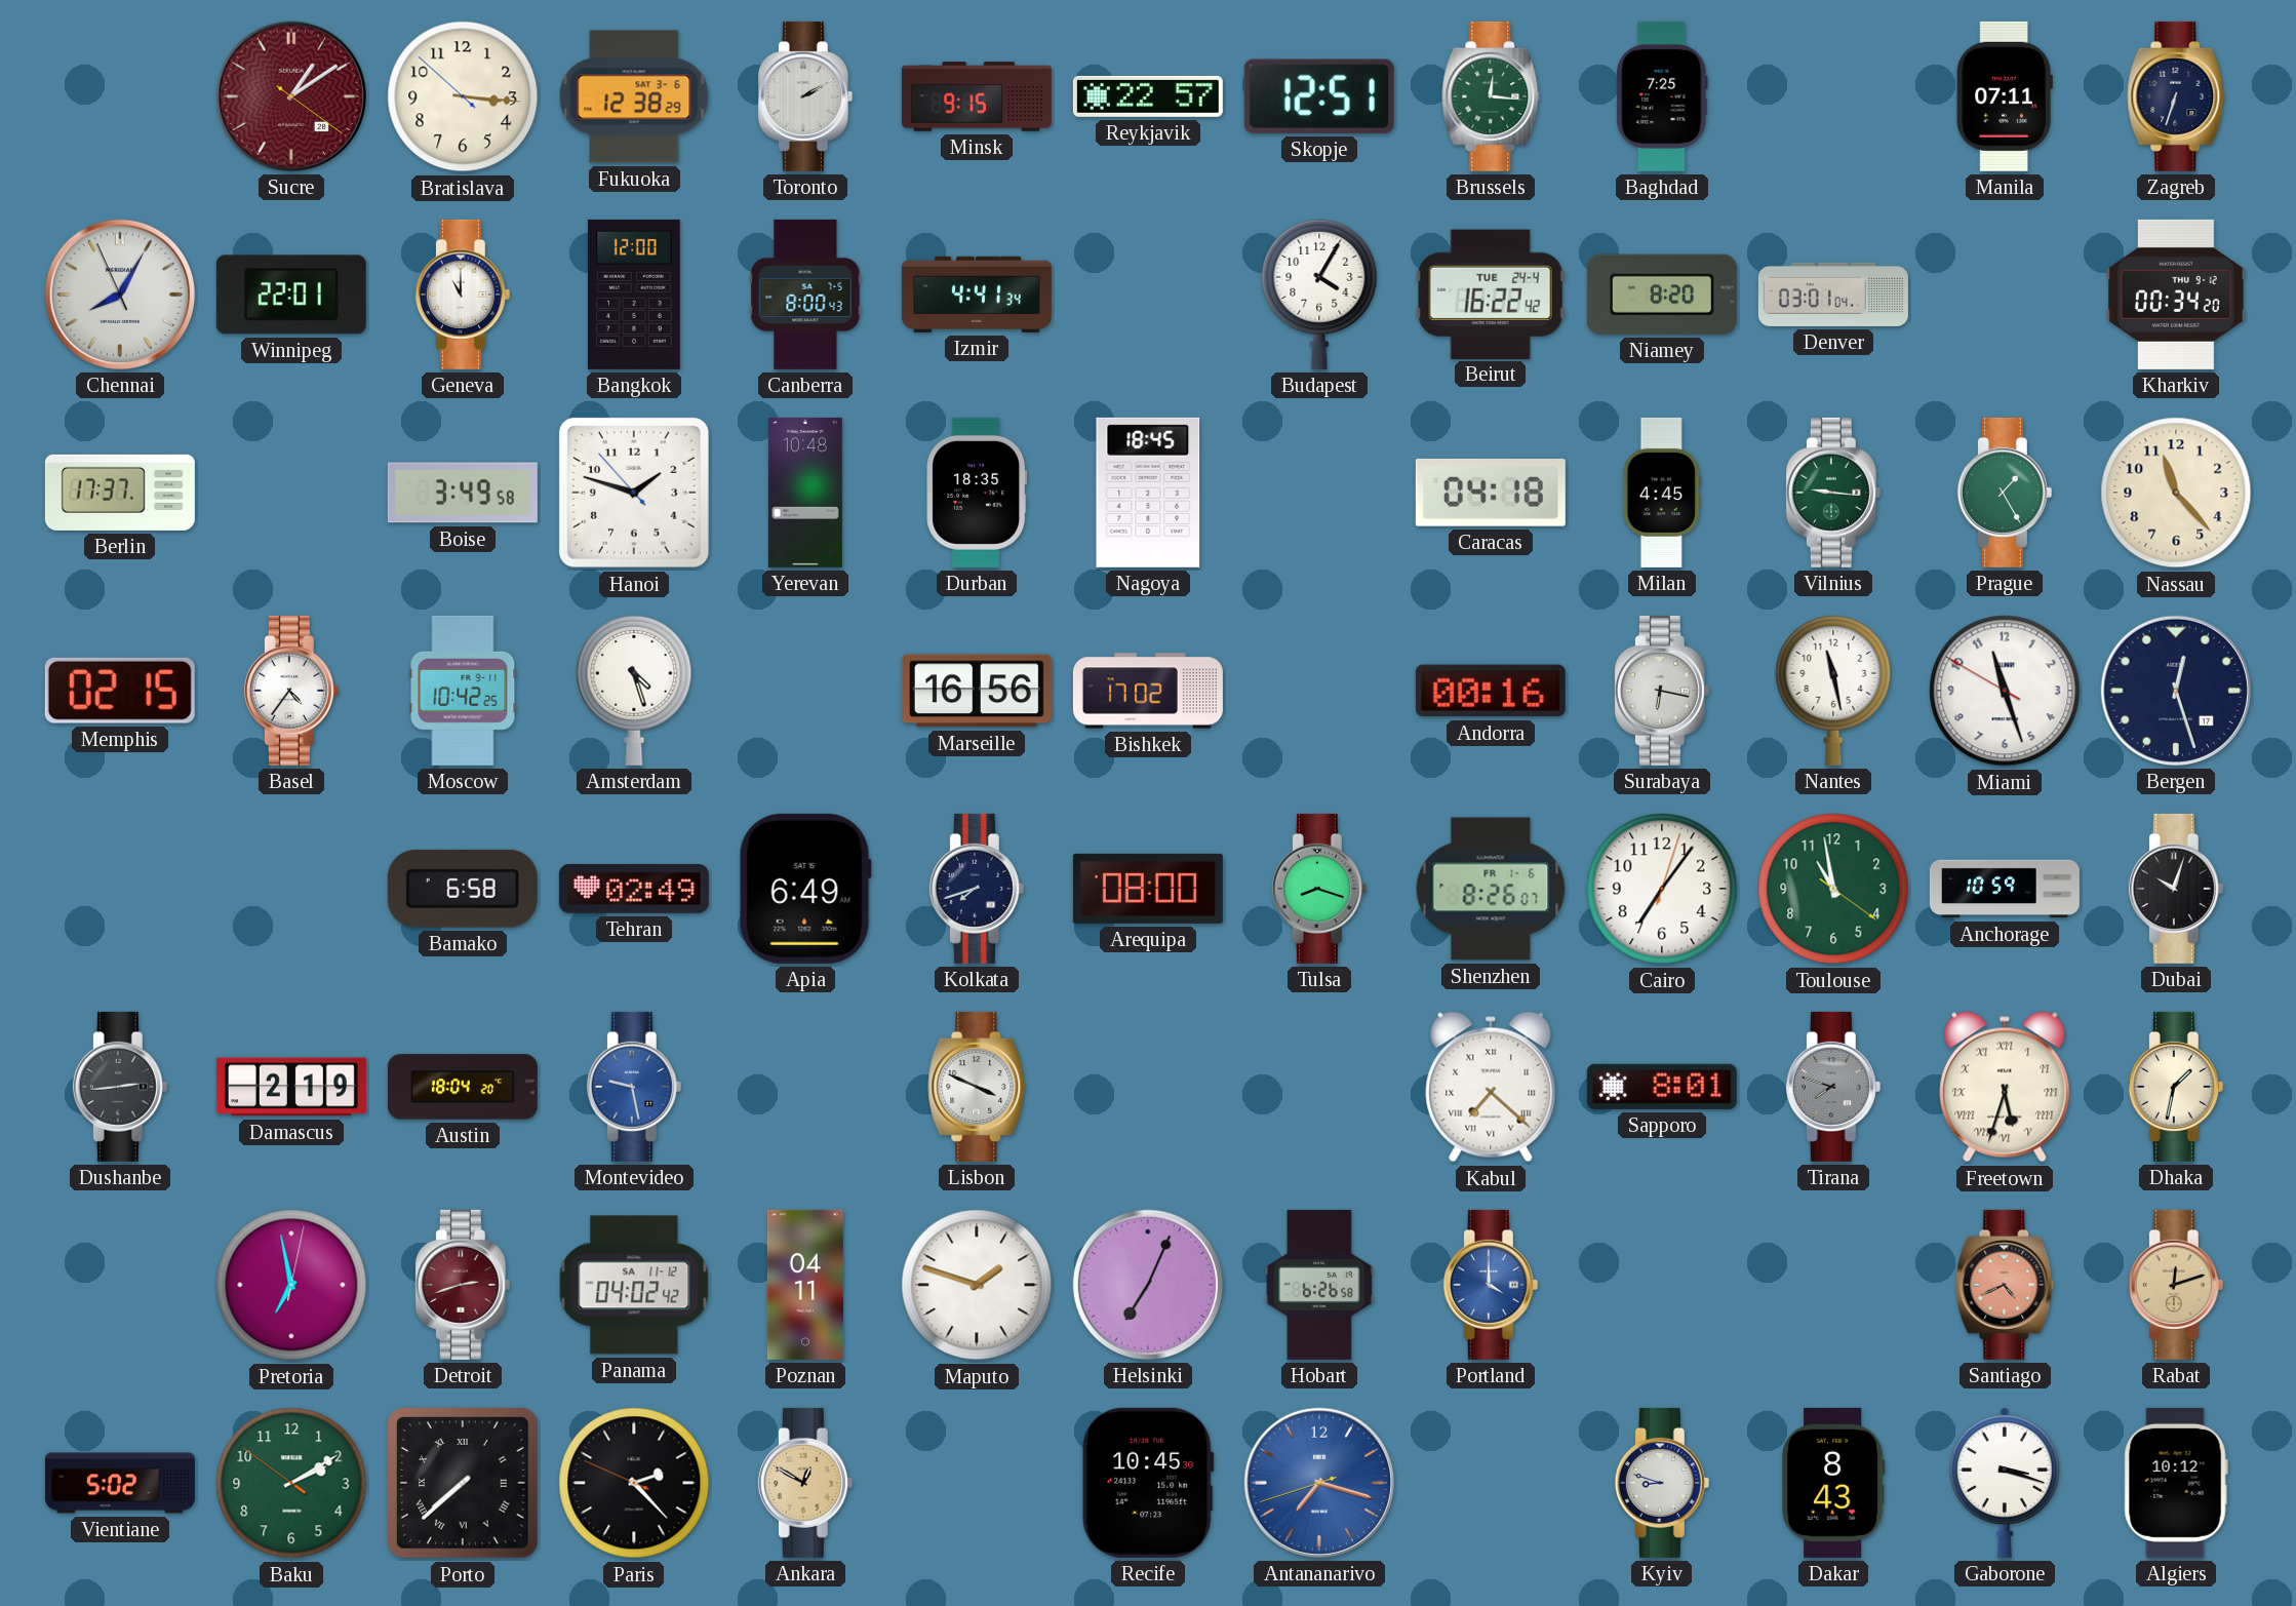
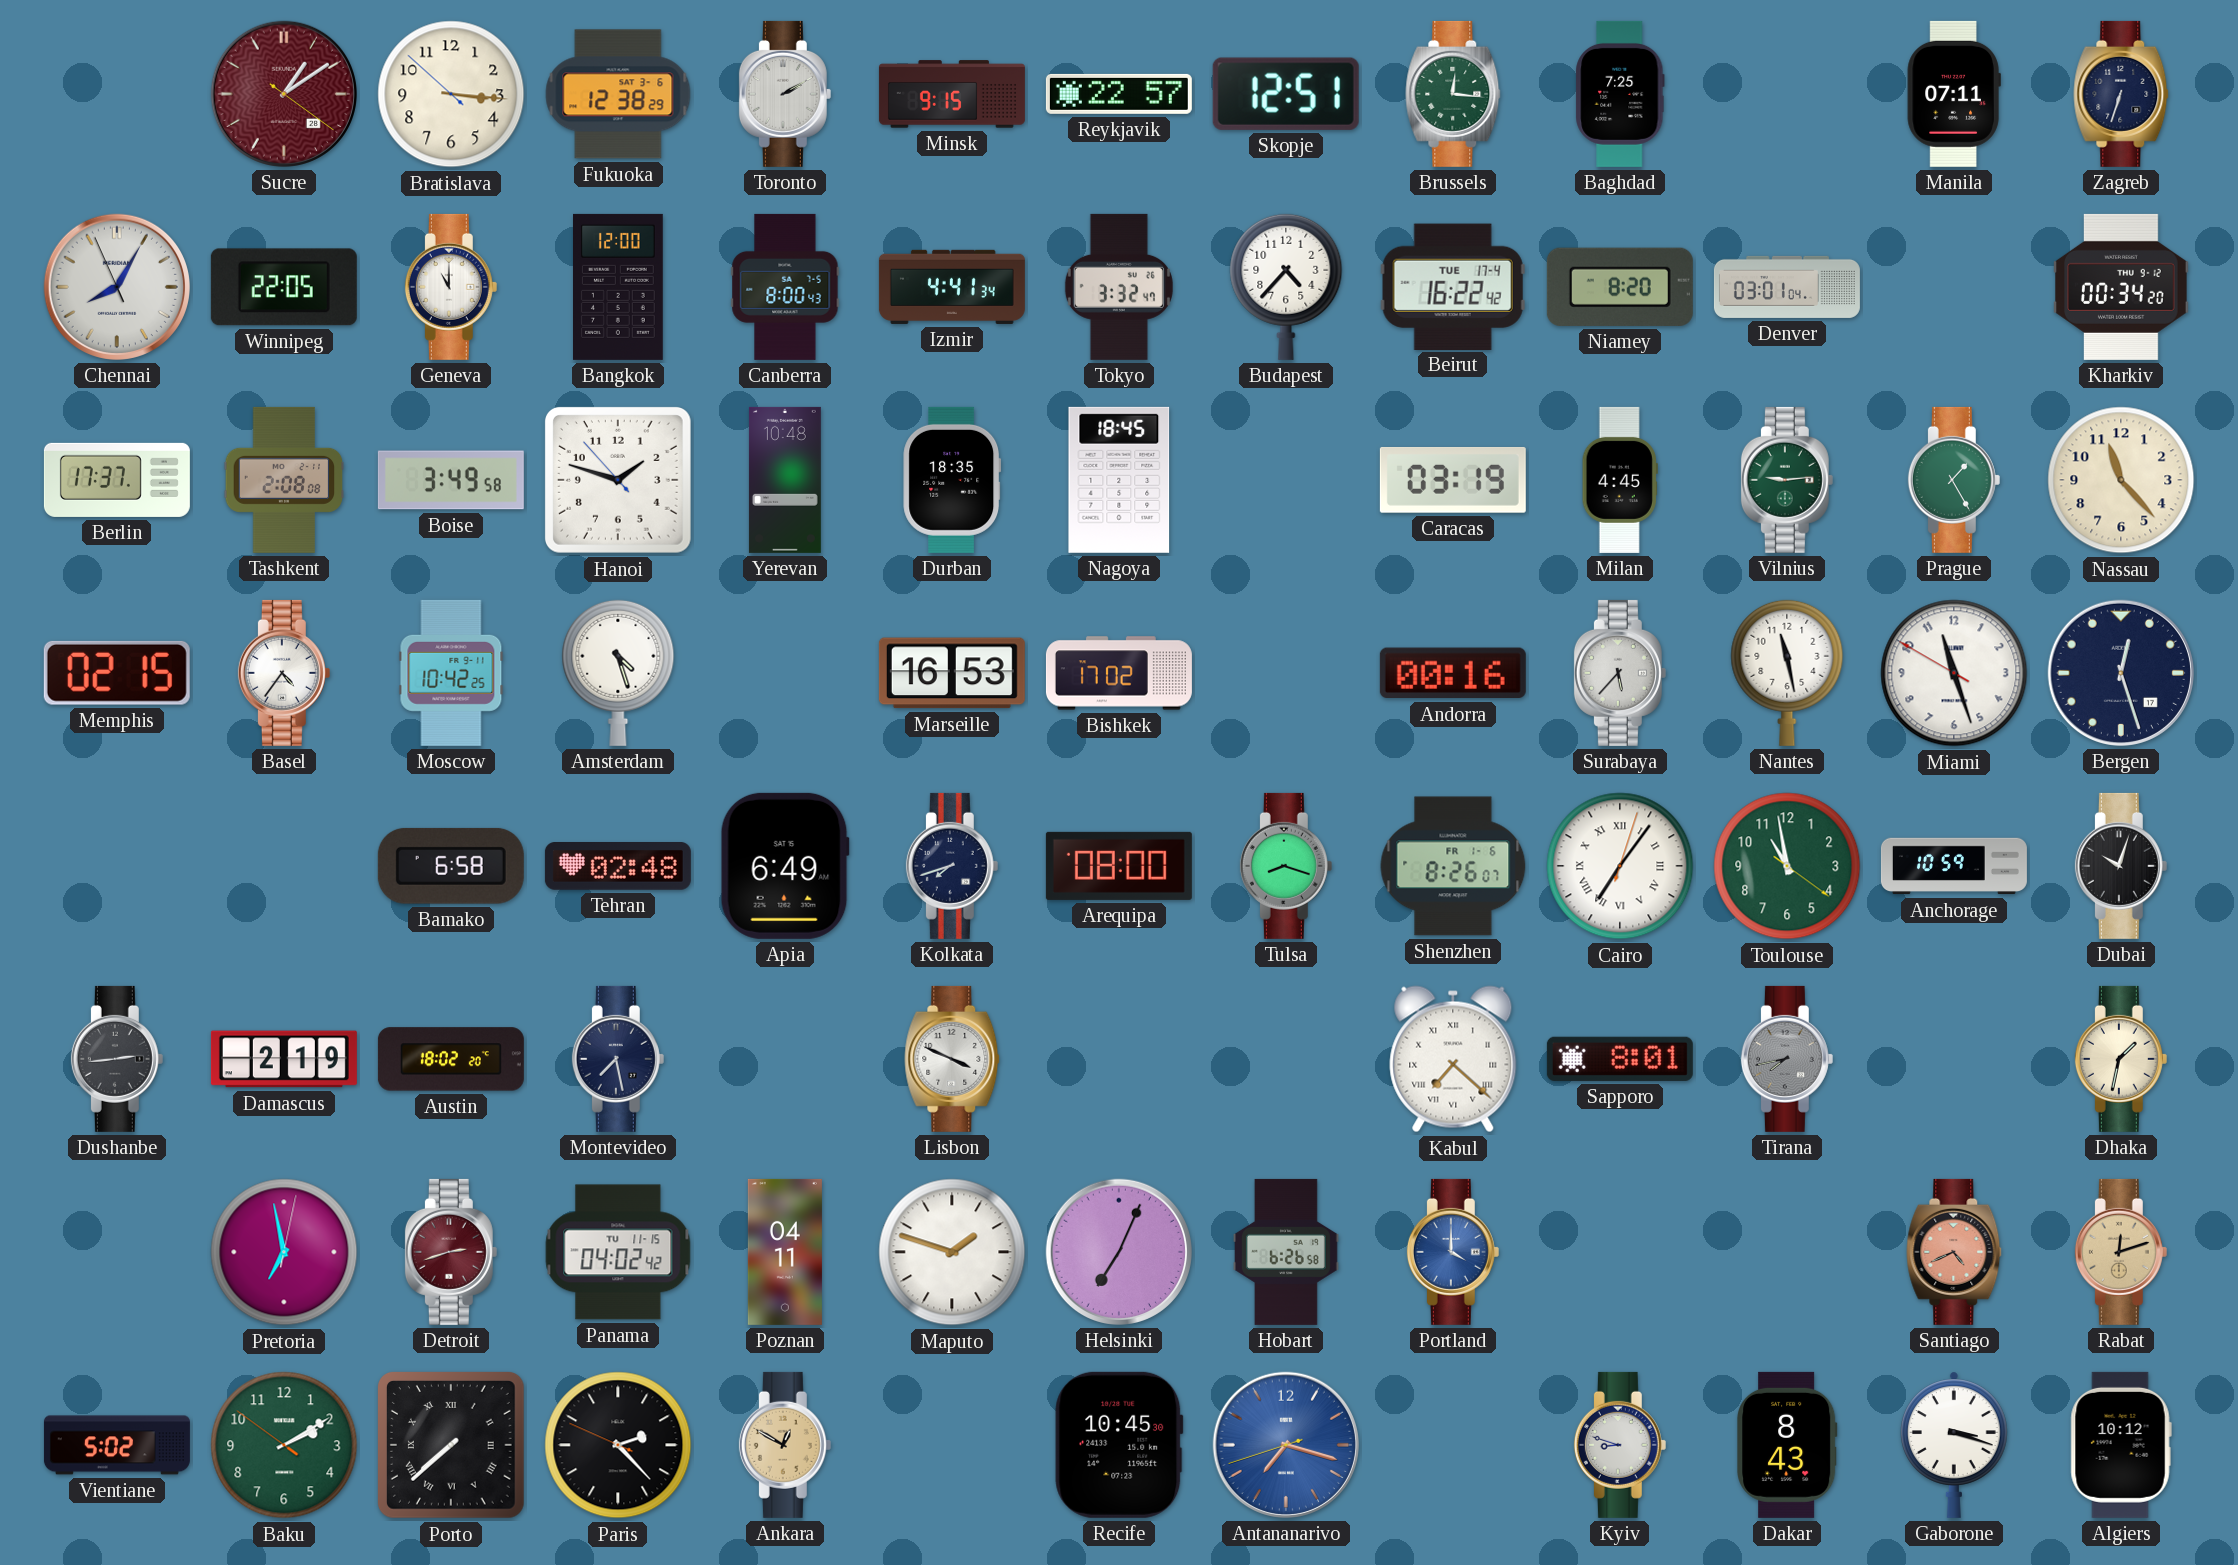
Winnipeg: 22:01 -> 22:05 (284, 287)
Tokyo: none -> 3:32 (1119, 287)
Budapest: 4:05 -> 4:37 (1286, 287)
Beirut date: TUE 24-4 -> TUE 17-4 (1453, 286)
Tashkent: none -> 2:08 (284, 480)
Caracas: 04:18 -> 03:19 (1453, 480)
Vilnius: 9:16 -> 9:14 (1787, 480)
Marseille: 16:56 -> 16:53 (952, 673)
Surabaya: 6:17 -> 5:37 (1620, 673)
Tehran: 02:49 -> 02:48 (618, 867)
Cairo numerals: Arabic -> Roman (1620, 866)
Austin: 18:04 -> 18:02 (451, 1059)
Montevideo: 9:28 -> 7:28 (618, 1059)
Montevideo dial: blue -> navy (618, 1059)
Tirana: 7:48 -> 7:43 (1787, 1059)
Freetown: 5:33 -> none (2005, 1087)
Panama date: SA 11-12 -> TU 11-15 (618, 1252)
